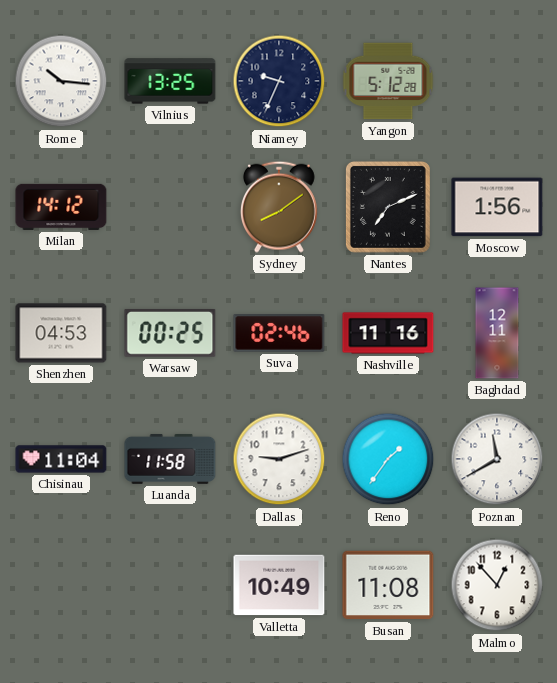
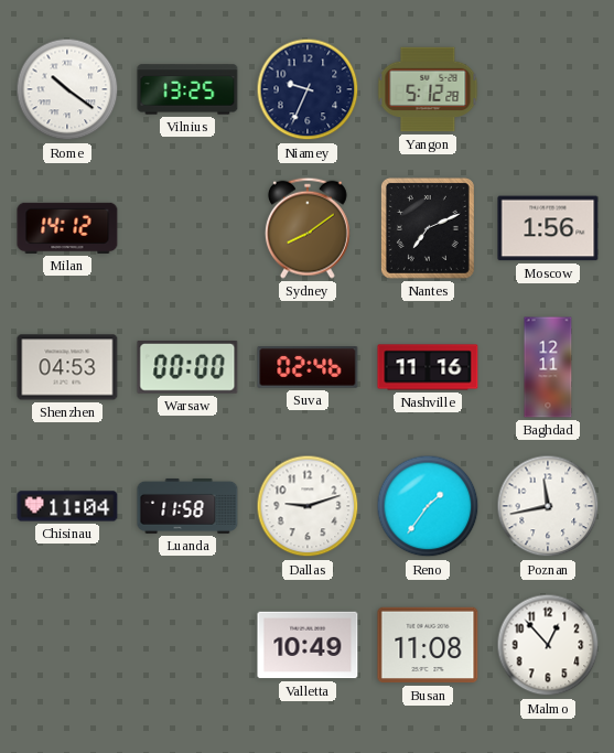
Rome: 10:16 -> 10:21 (67, 89)
Warsaw: 00:25 -> 00:00 (187, 367)
Poznan: 11:40 -> 11:43 (548, 506)
